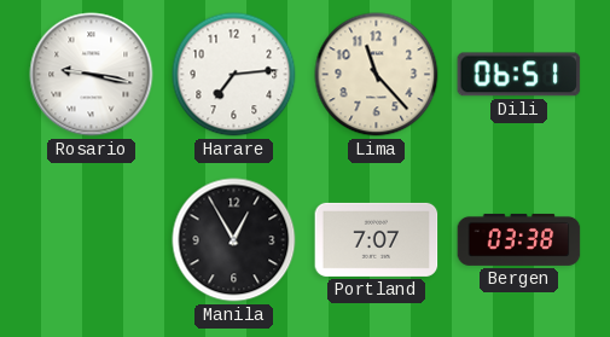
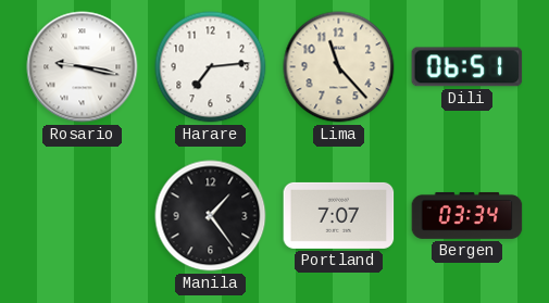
Manila: 12:55 -> 1:24 (211, 216)
Bergen: 03:38 -> 03:34 (467, 215)
